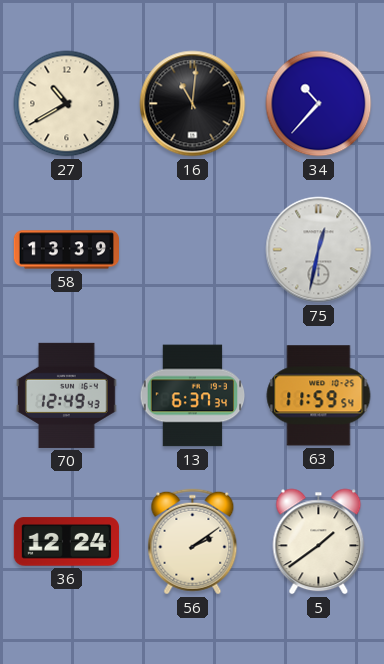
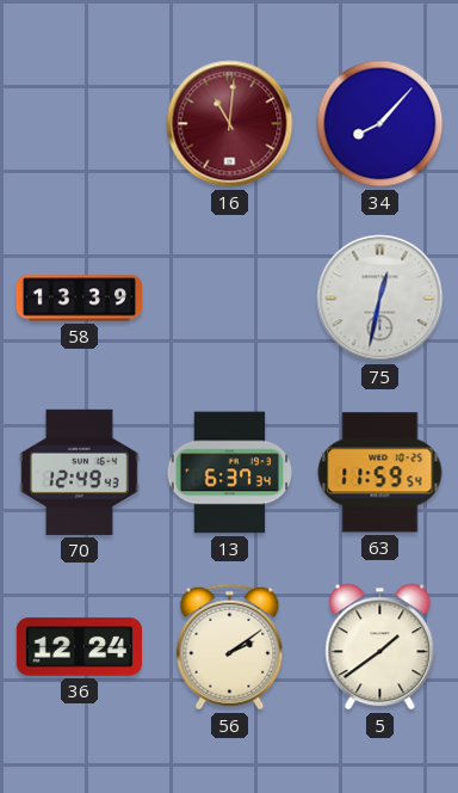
27: 10:40 -> none (67, 104)
16 dial: black -> burgundy (230, 124)
34: 10:37 -> 8:07 (380, 124)
